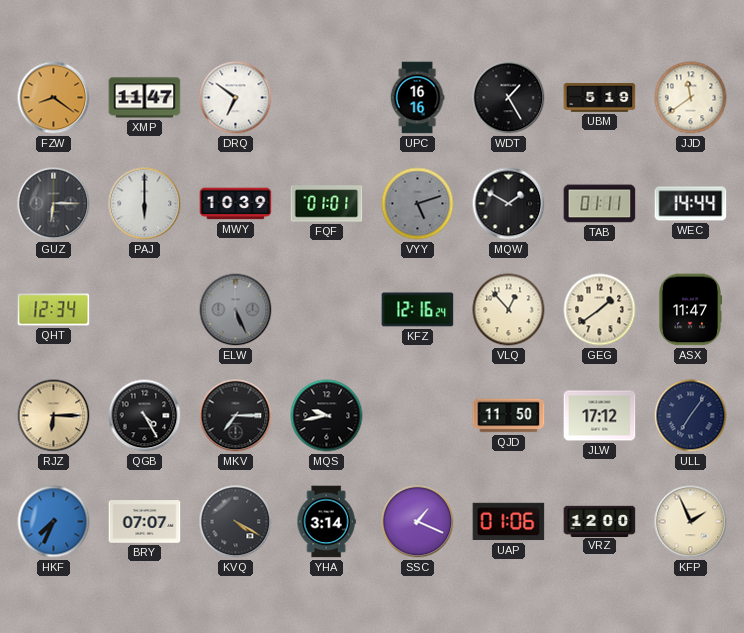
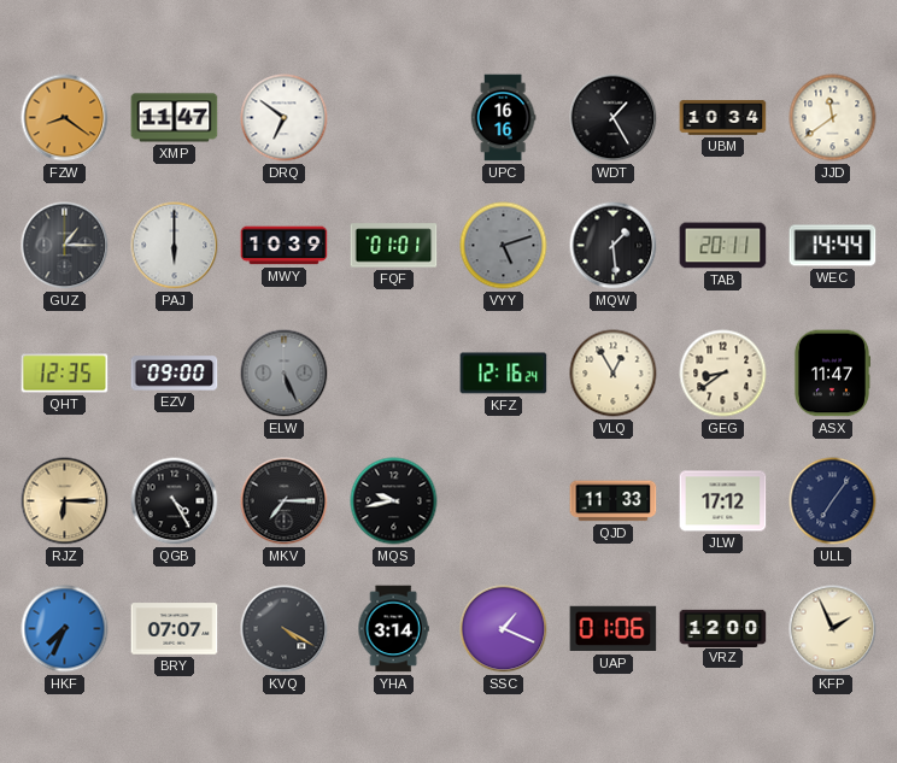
UBM: 5:19 -> 10:34 (723, 118)
GUZ: 6:15 -> 1:15 (65, 246)
MQW: 1:50 -> 1:29 (614, 246)
TAB: 01:11 -> 20:11 (723, 246)
QHT: 12:34 -> 12:35 (65, 374)
EZV: none -> 09:00 (175, 374)
VLQ: 12:53 -> 12:55 (614, 374)
GEG: 1:39 -> 8:39 (723, 374)
QJD: 11:50 -> 11:33 (614, 501)
